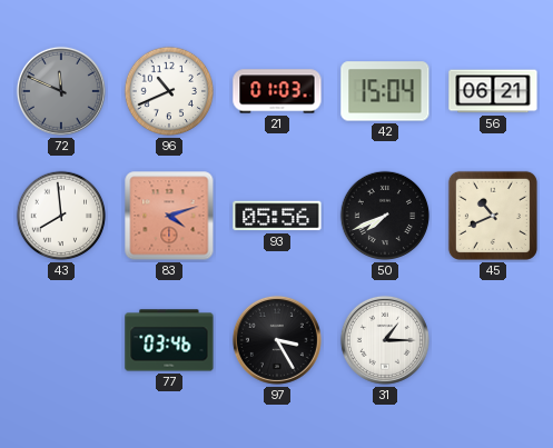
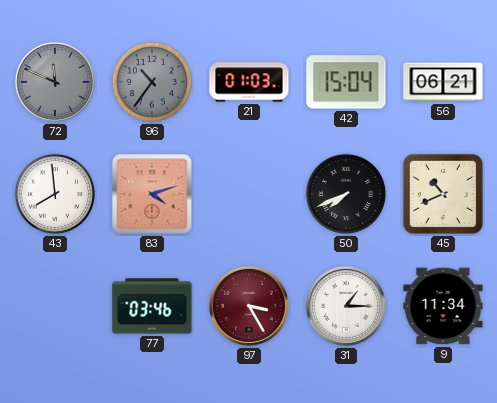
96: 10:41 -> 10:36 (152, 82)
96 dial: white -> grey (152, 82)
93: 05:56 -> none (277, 216)
97 dial: black -> burgundy (249, 306)
9: none -> 11:34 (443, 306)
